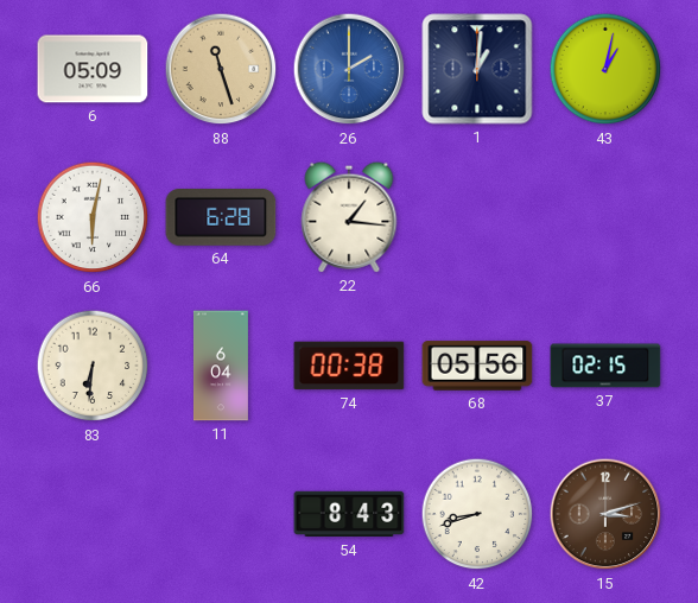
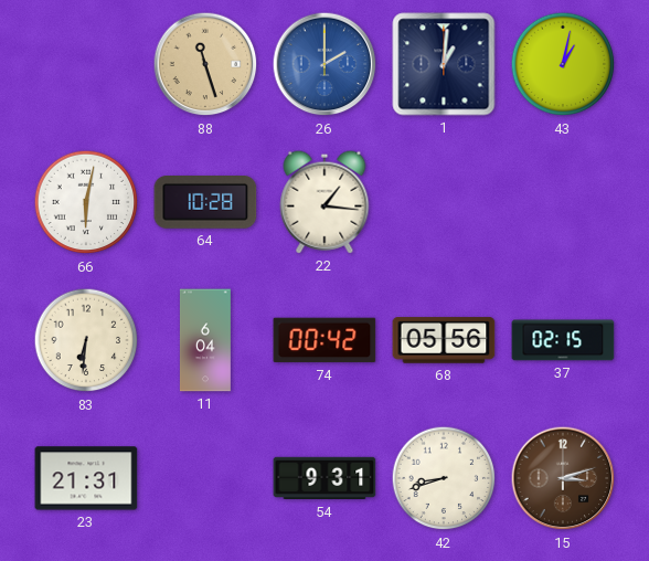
6: 05:09 -> none (93, 69)
64: 6:28 -> 10:28 (205, 203)
74: 00:38 -> 00:42 (324, 340)
23: none -> 21:31 (86, 478)
54: 8:43 -> 9:31 (324, 478)
